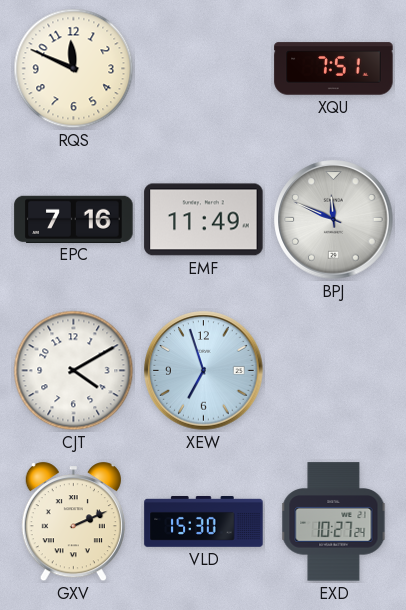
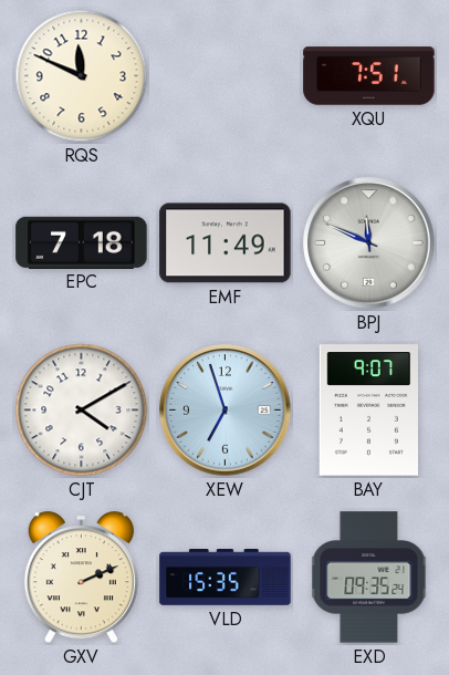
EPC: 7:16 -> 7:18 (82, 242)
BAY: none -> 9:07 (369, 411)
VLD: 15:30 -> 15:35 (226, 578)
EXD: 10:27 -> 09:35 (369, 578)
